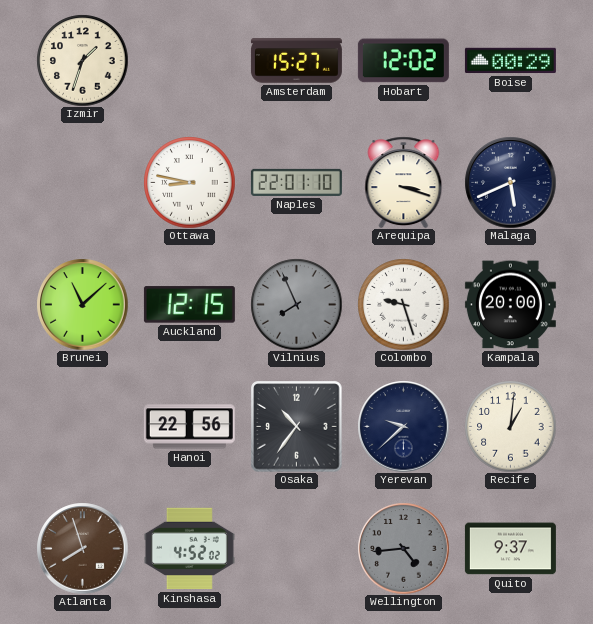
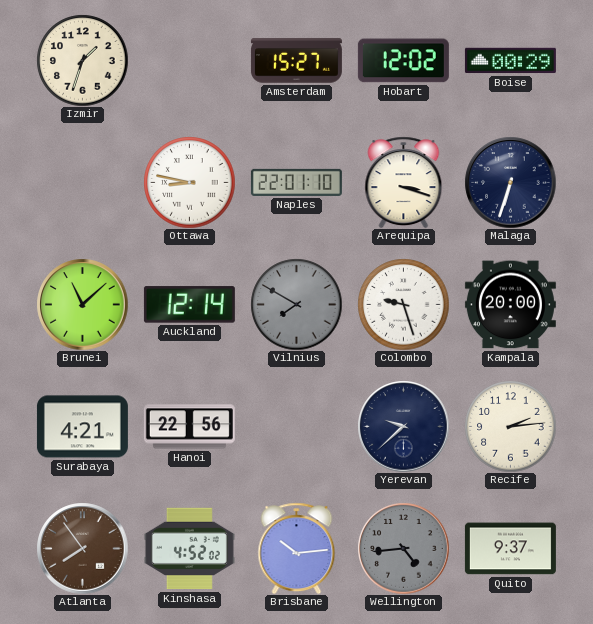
Malaga: 5:41 -> 6:33 (510, 182)
Auckland: 12:15 -> 12:14 (189, 305)
Vilnius: 7:56 -> 7:50 (296, 304)
Surabaya: none -> 4:21 (82, 427)
Osaka: 10:36 -> none (296, 426)
Recife: 1:01 -> 2:14 (510, 426)
Atlanta: 7:57 -> 7:54 (82, 548)
Brisbane: none -> 10:14 (297, 548)
